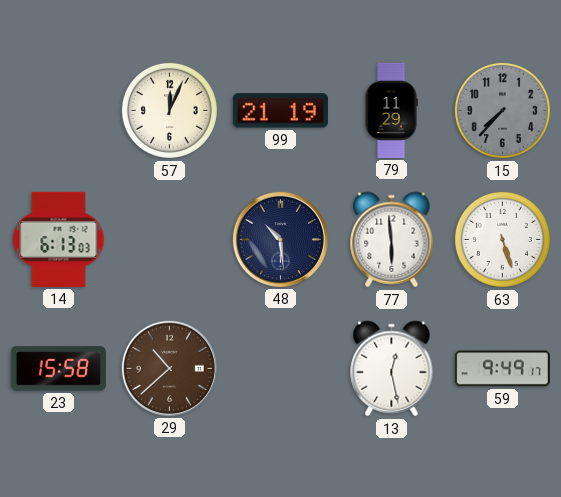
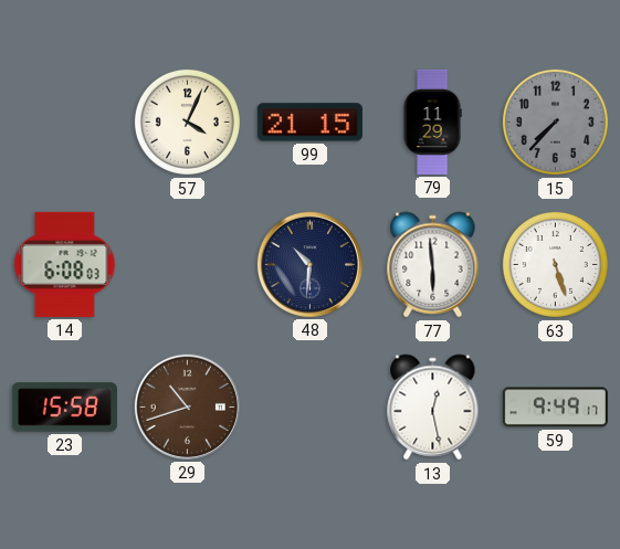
57: 12:04 -> 4:04 (187, 122)
99: 21:19 -> 21:15 (309, 123)
14: 6:13 -> 6:08 (65, 264)
48: 10:29 -> 10:31 (309, 264)
29: 10:38 -> 10:42 (187, 407)
